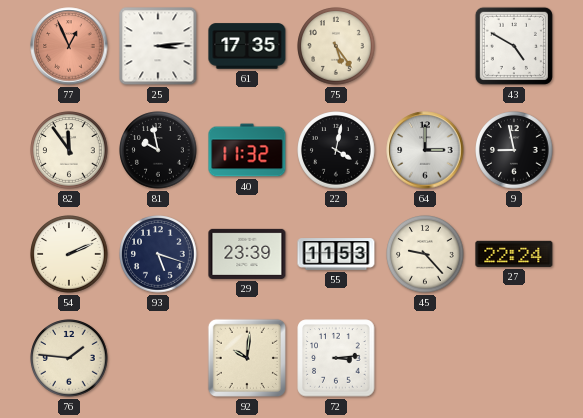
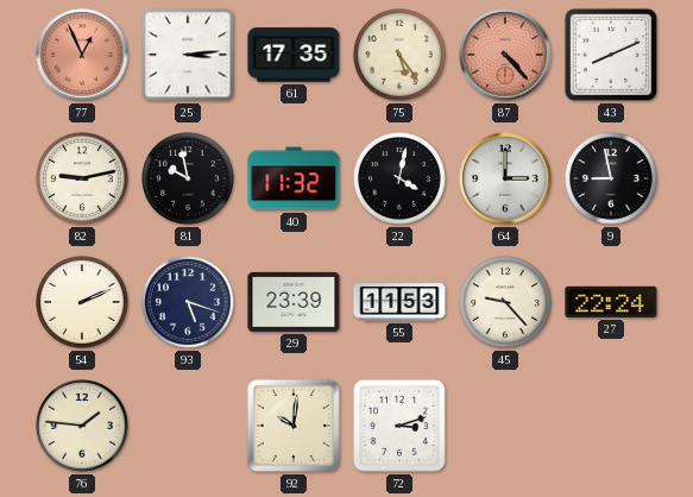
87: none -> 4:23 (505, 55)
43: 4:50 -> 8:11 (611, 55)
82: 11:54 -> 9:13 (82, 178)
72: 3:14 -> 3:12 (399, 426)
